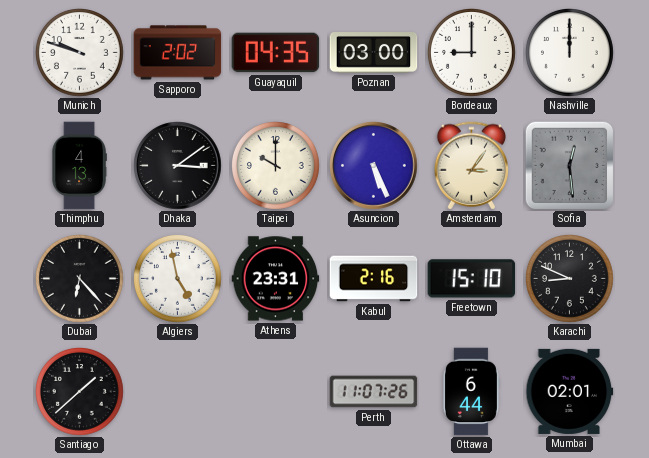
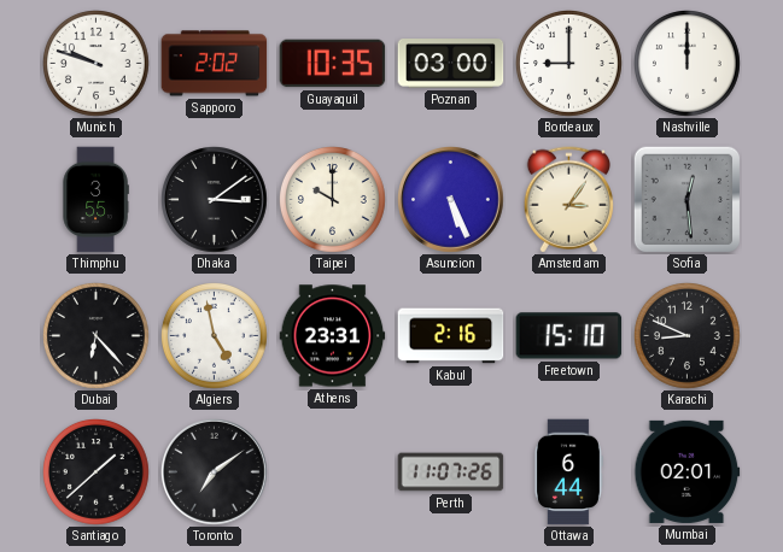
Guayaquil: 04:35 -> 10:35 (333, 64)
Thimphu: 4:13 -> 3:55 (95, 200)
Toronto: none -> 7:09 (215, 472)
